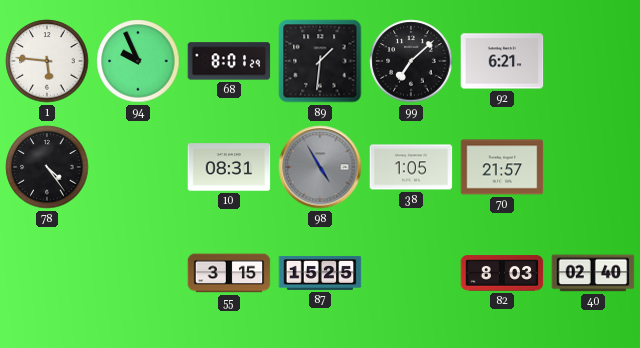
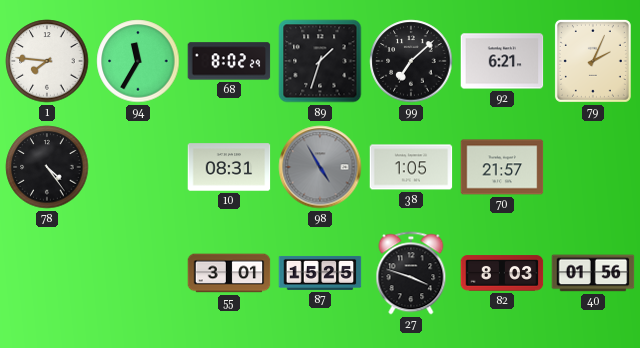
1: 5:46 -> 7:46 (47, 61)
94: 9:56 -> 11:35 (138, 61)
68: 8:01 -> 8:02 (229, 61)
89: 1:31 -> 1:33 (320, 61)
79: none -> 2:04 (593, 61)
55: 3:15 -> 3:01 (229, 273)
27: none -> 3:48 (411, 273)
40: 02:40 -> 01:56 (593, 273)
